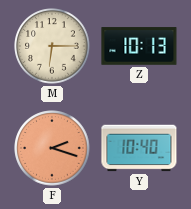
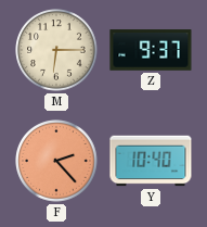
Z: 10:13 -> 9:37 (151, 50)
F: 2:18 -> 2:23 (56, 161)
